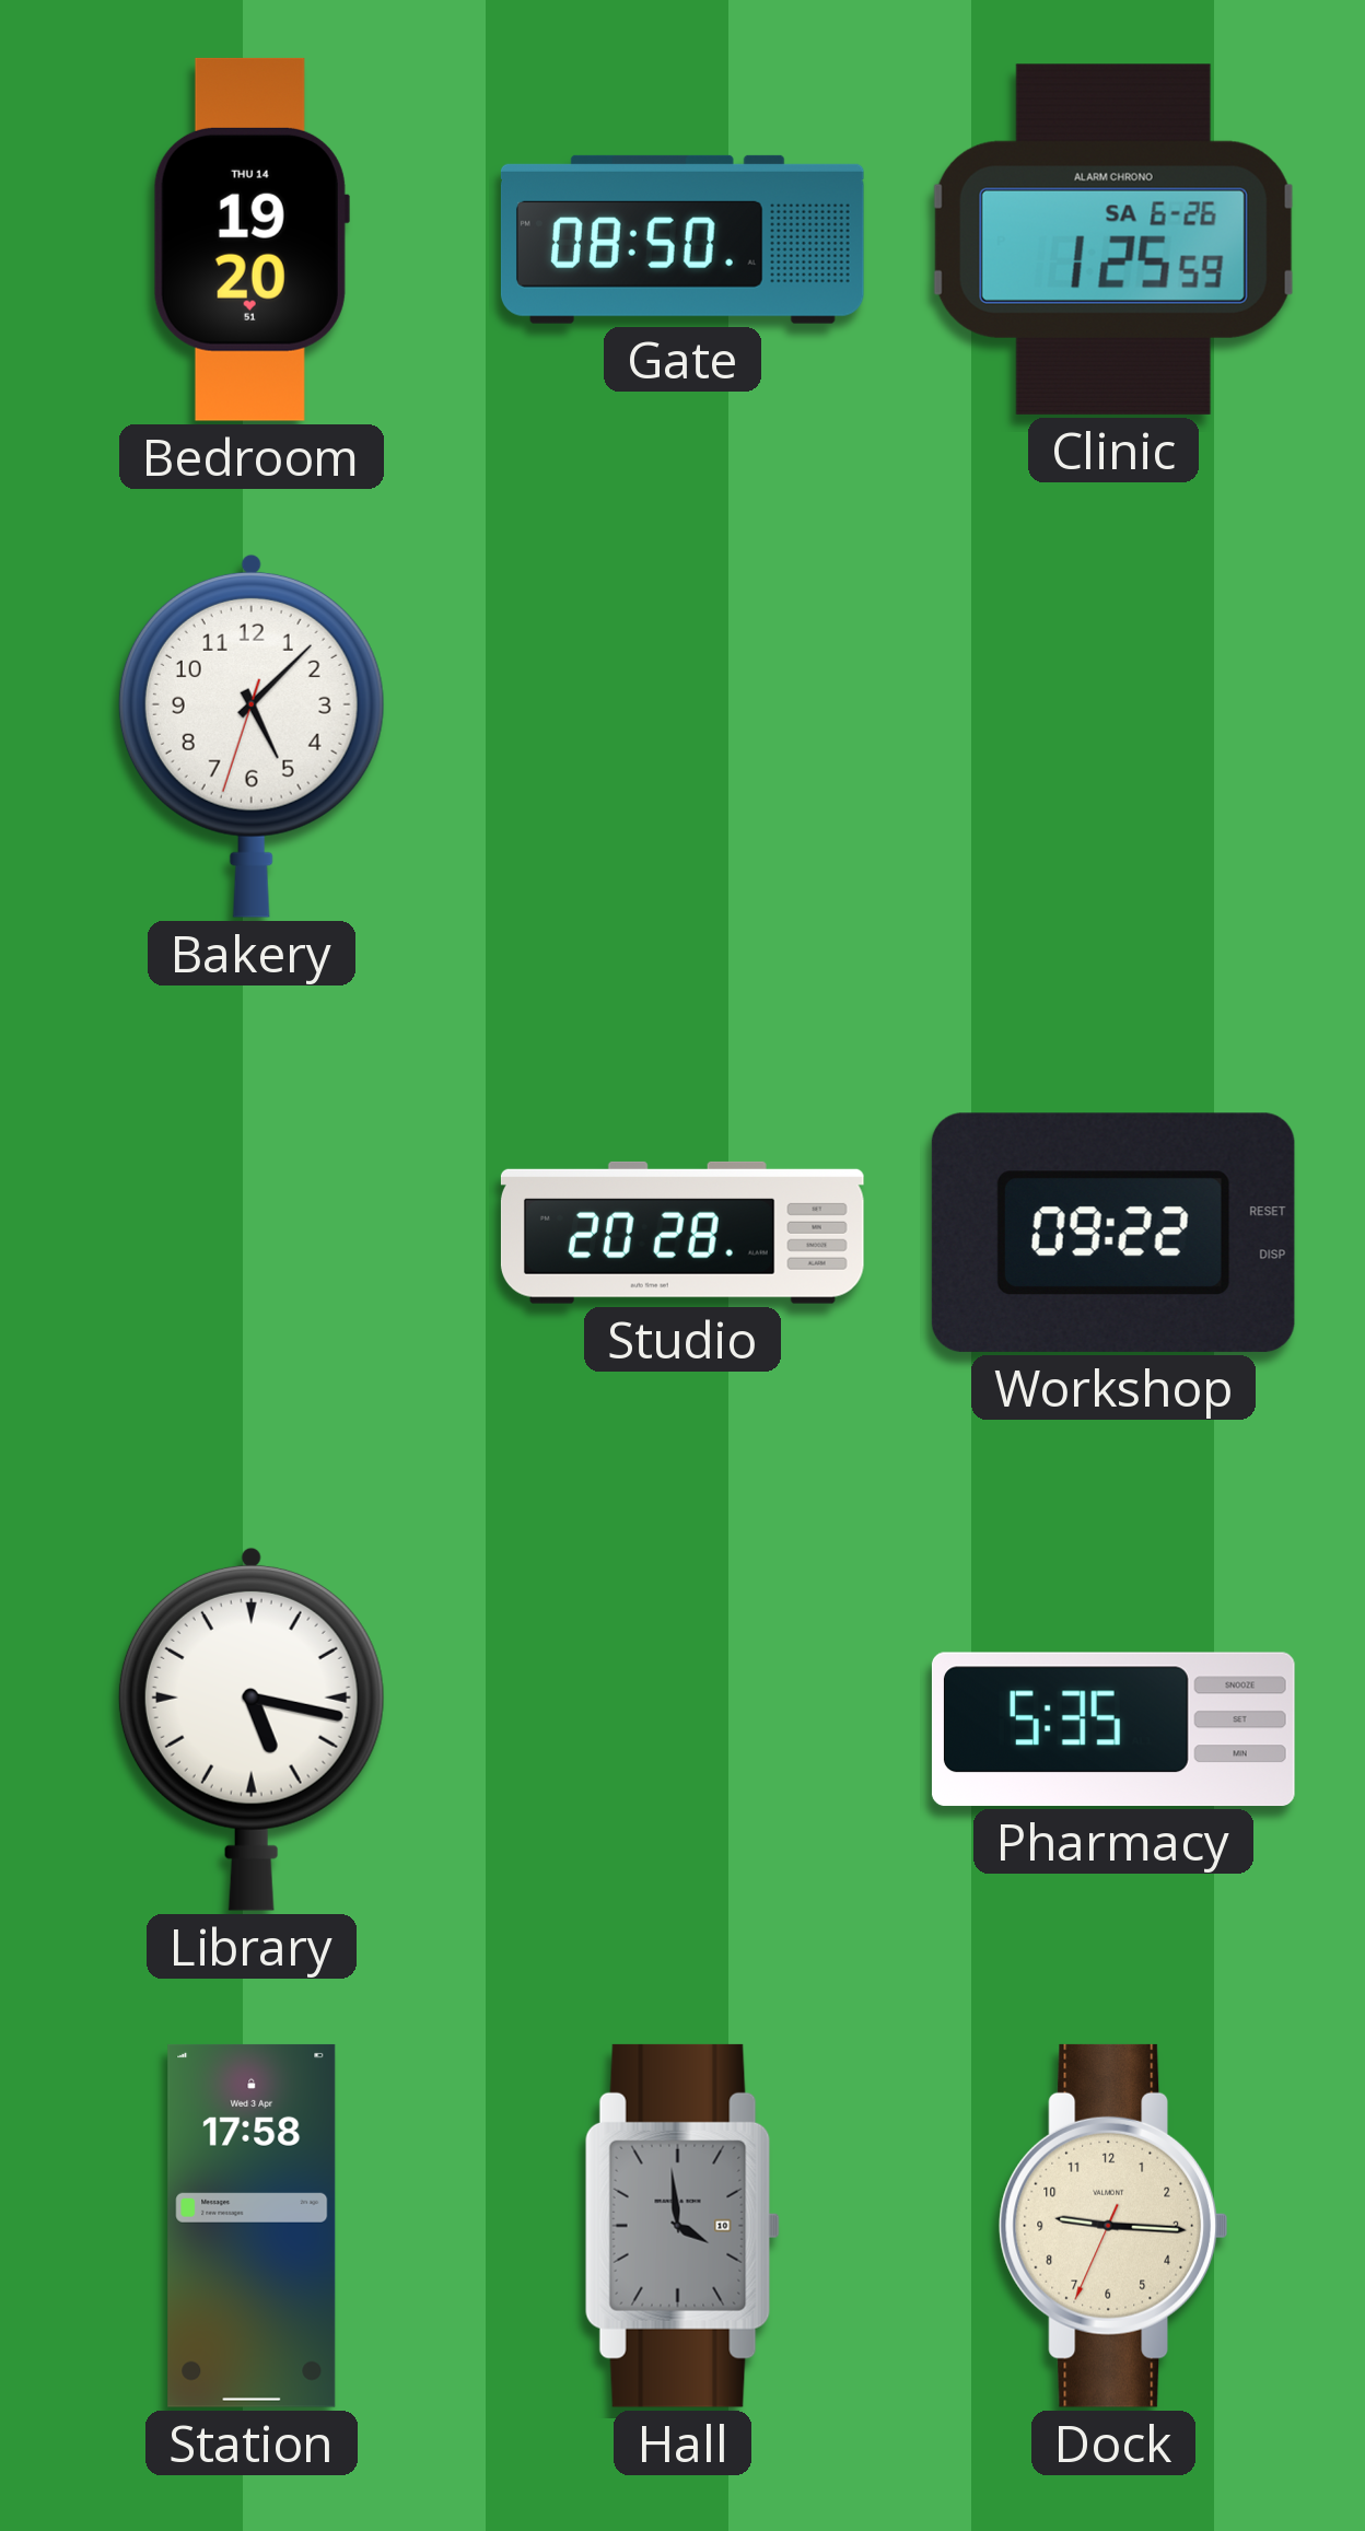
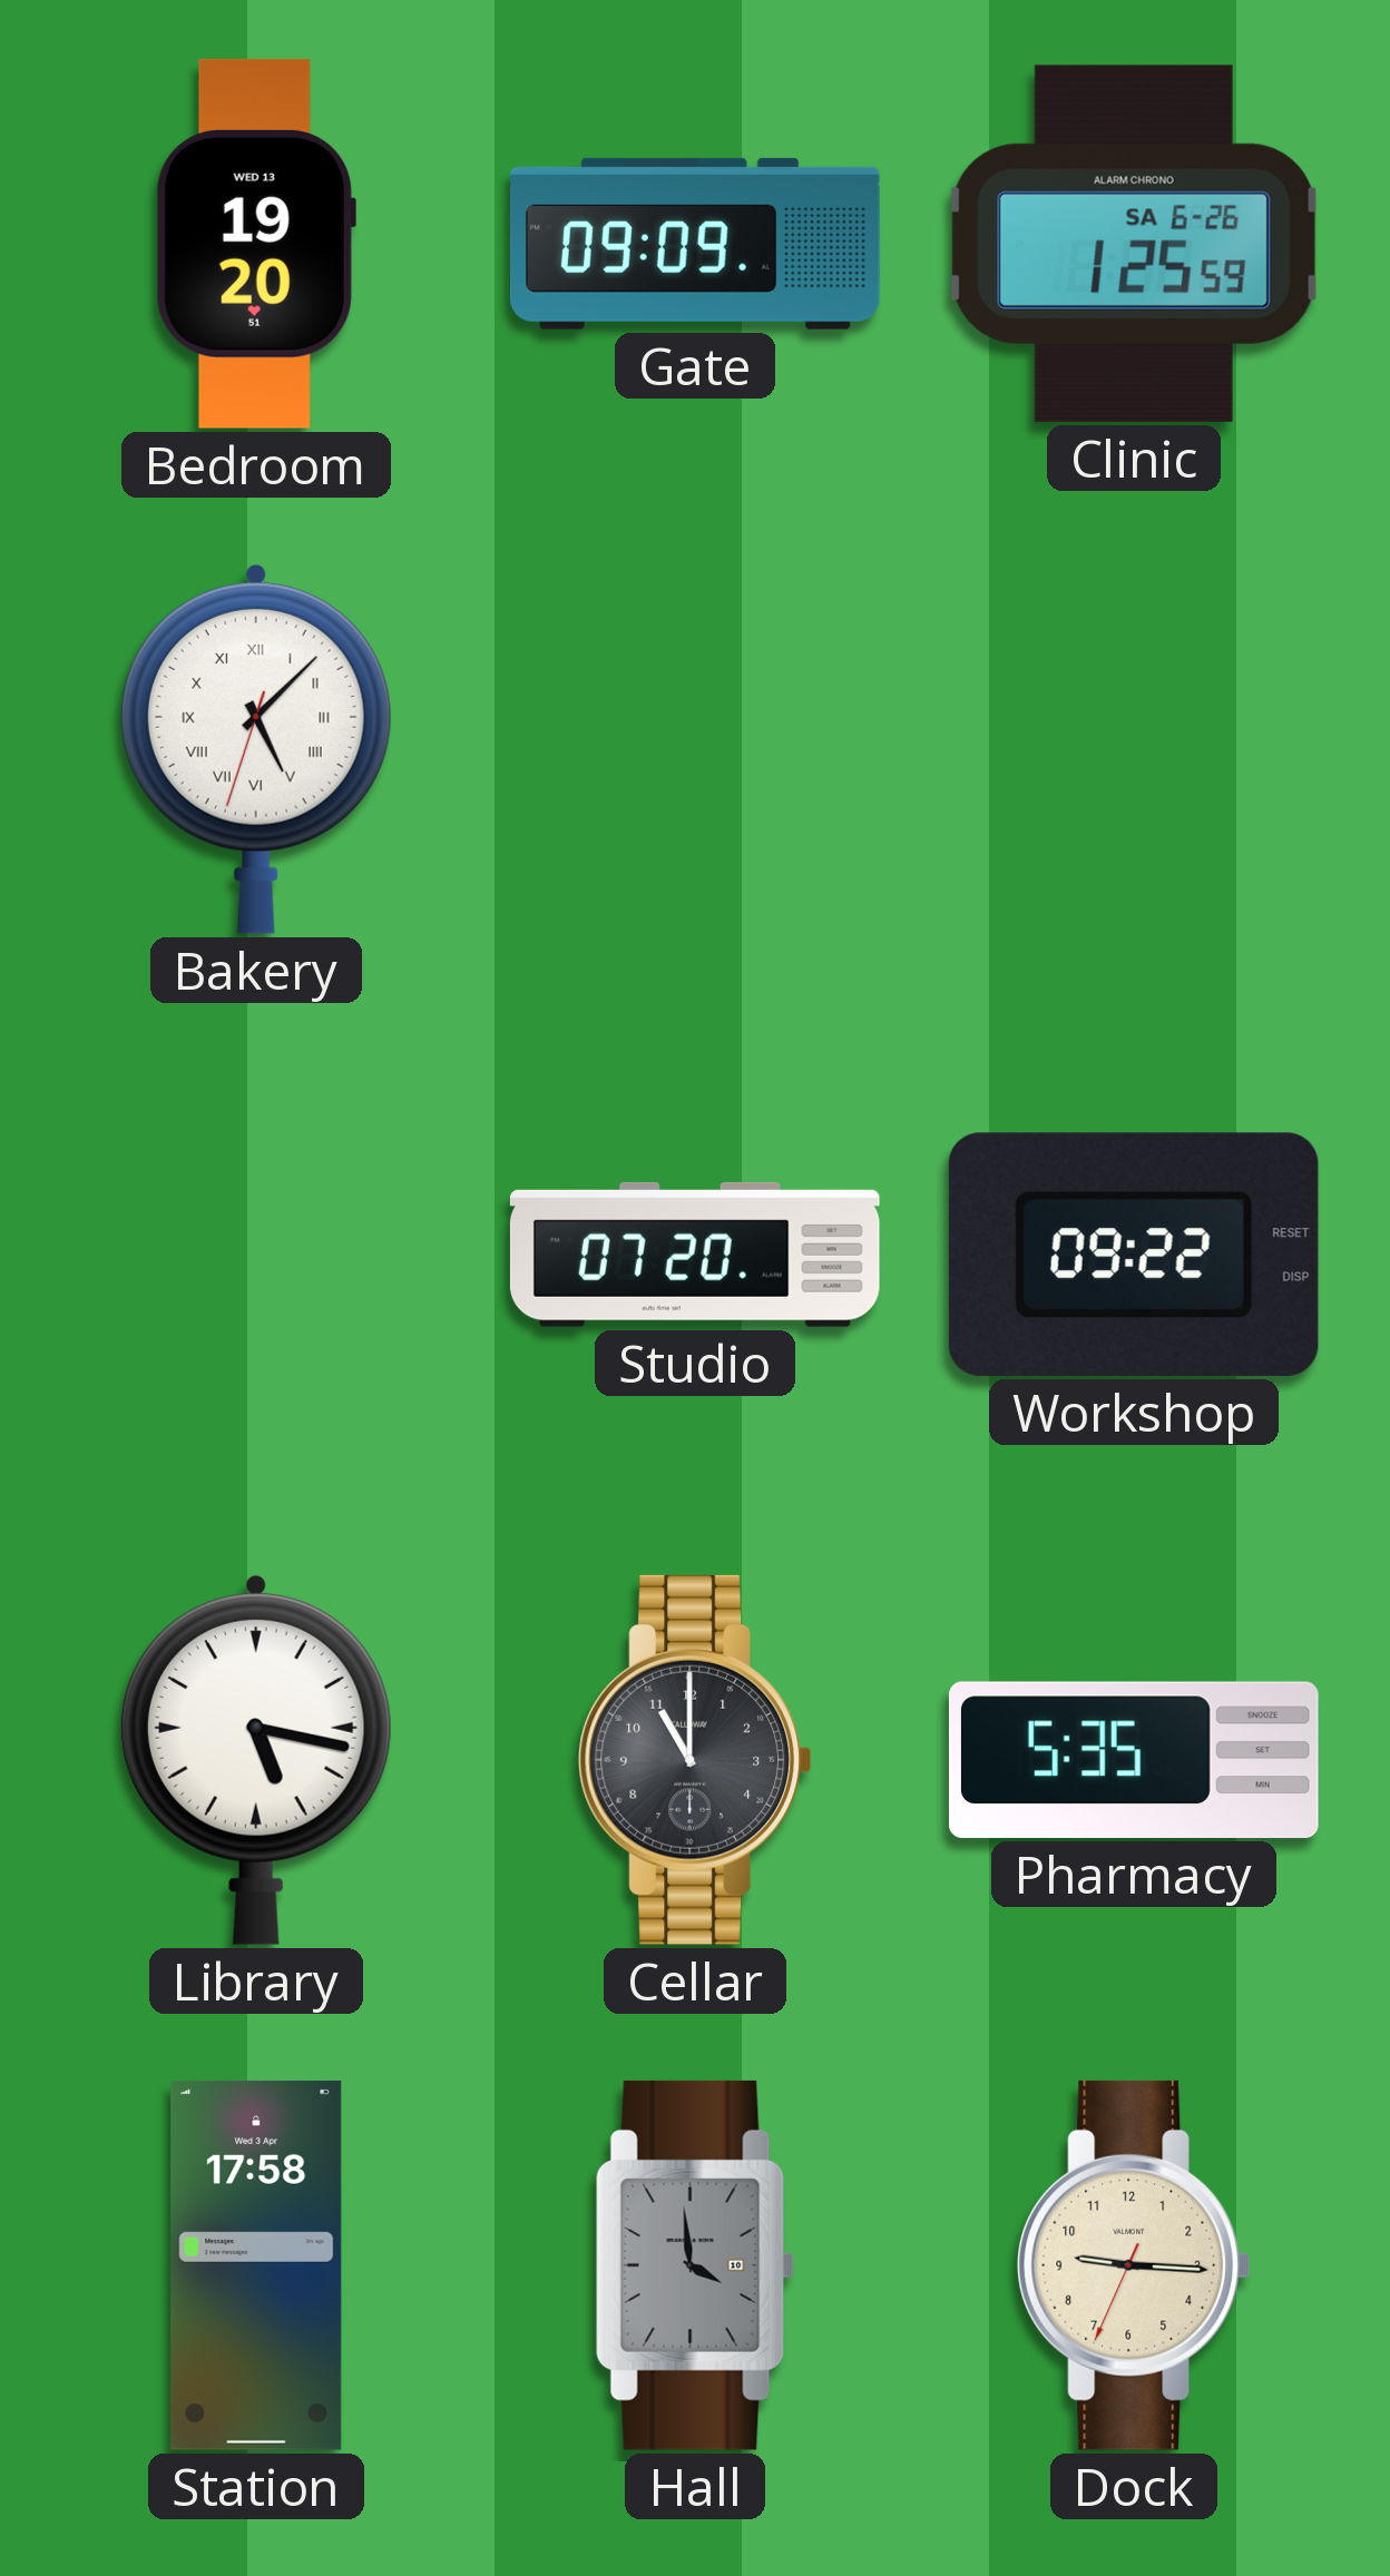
Bedroom date: THU 14 -> WED 13 (256, 244)
Gate: 08:50 -> 09:09 (695, 244)
Bakery numerals: Arabic -> Roman (256, 748)
Studio: 20:28 -> 07:20 (695, 1255)
Cellar: none -> 11:00 (694, 1760)
